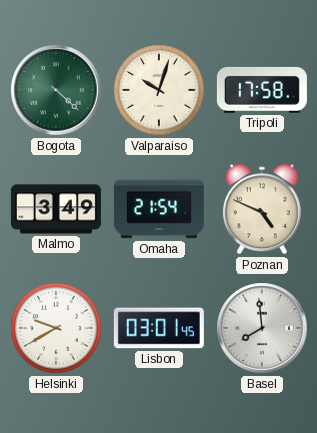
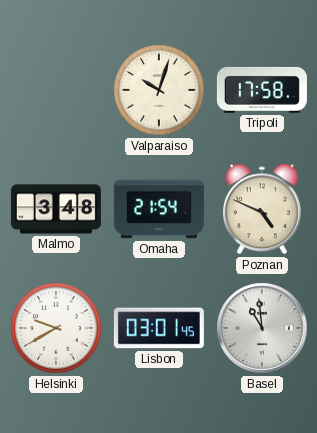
Bogota: 4:22 -> none (56, 90)
Malmo: 3:49 -> 3:48 (56, 209)
Basel: 7:59 -> 10:59 (262, 328)
